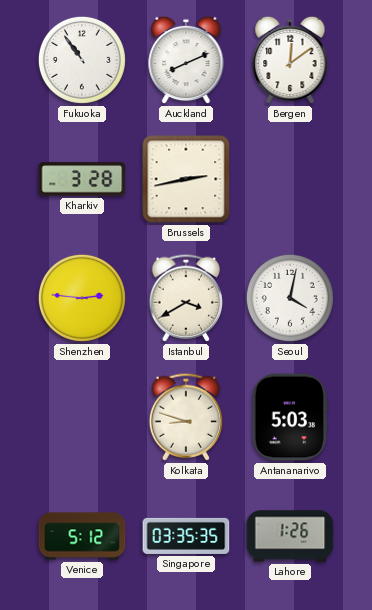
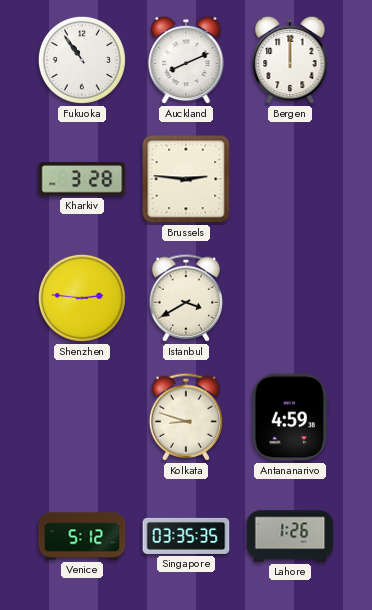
Bergen: 12:09 -> 12:00 (290, 60)
Brussels: 2:43 -> 2:46 (186, 179)
Seoul: 4:02 -> none (290, 298)
Antananarivo: 5:03 -> 4:59 (290, 417)
